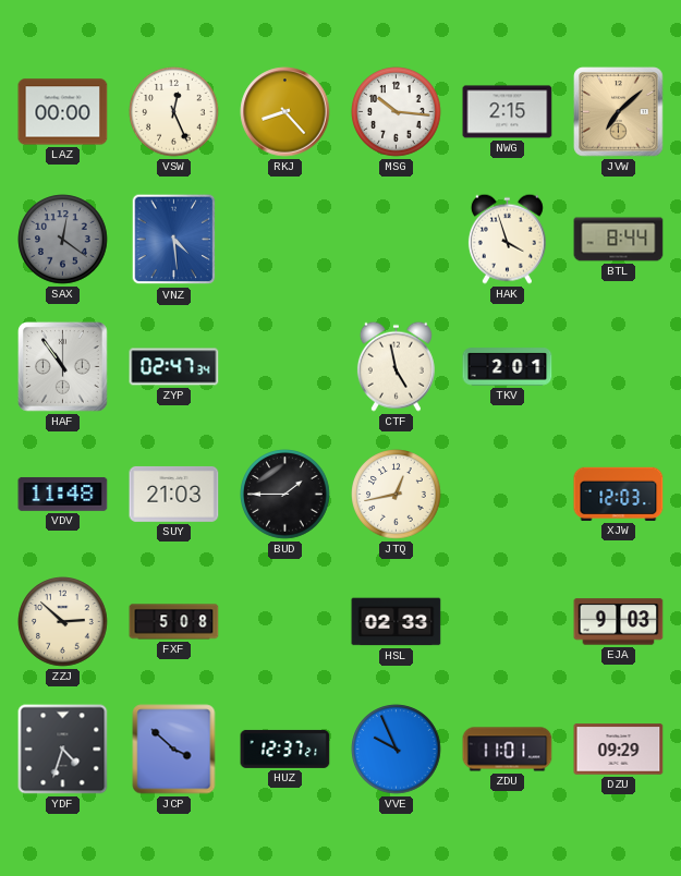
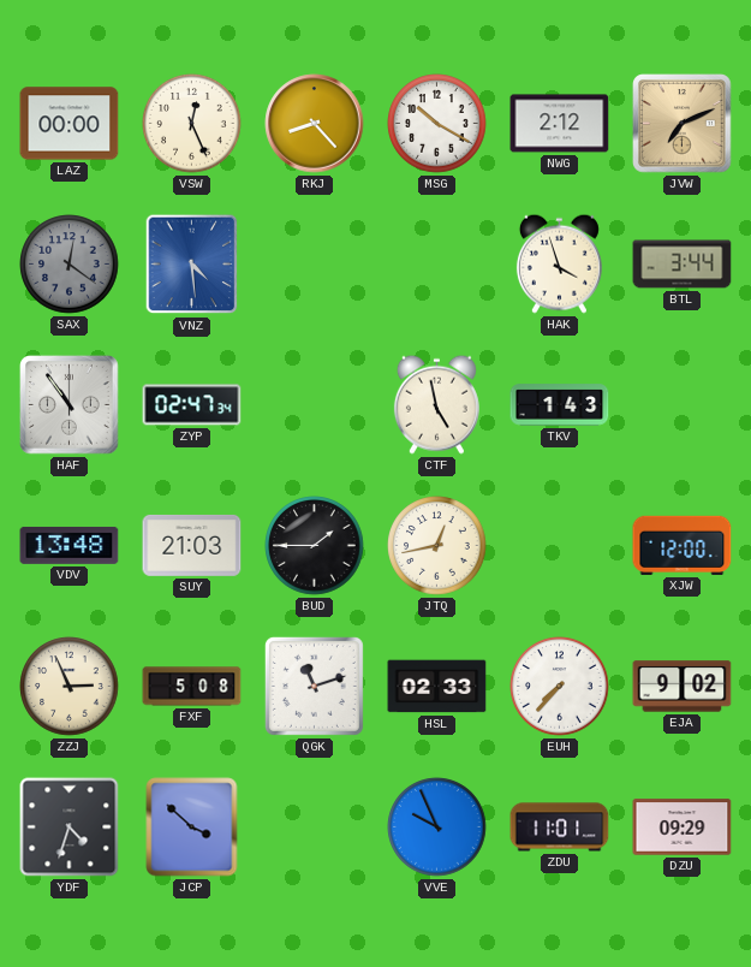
MSG: 10:16 -> 10:20 (437, 124)
NWG: 2:15 -> 2:12 (560, 124)
JVW: 7:08 -> 7:11 (683, 124)
BTL: 8:44 -> 3:44 (683, 265)
TKV: 2:01 -> 1:43 (560, 405)
VDV: 11:48 -> 13:48 (70, 545)
XJW: 12:03 -> 12:00 (683, 545)
ZZJ: 2:52 -> 2:56 (70, 687)
QGK: none -> 11:12 (314, 686)
EUH: none -> 7:37 (560, 687)
EJA: 9:03 -> 9:02 (683, 687)
HUZ: 12:37 -> none (285, 749)
